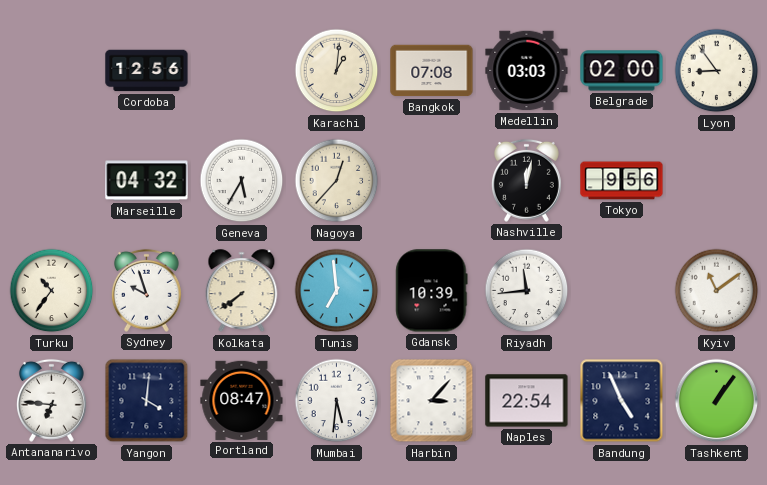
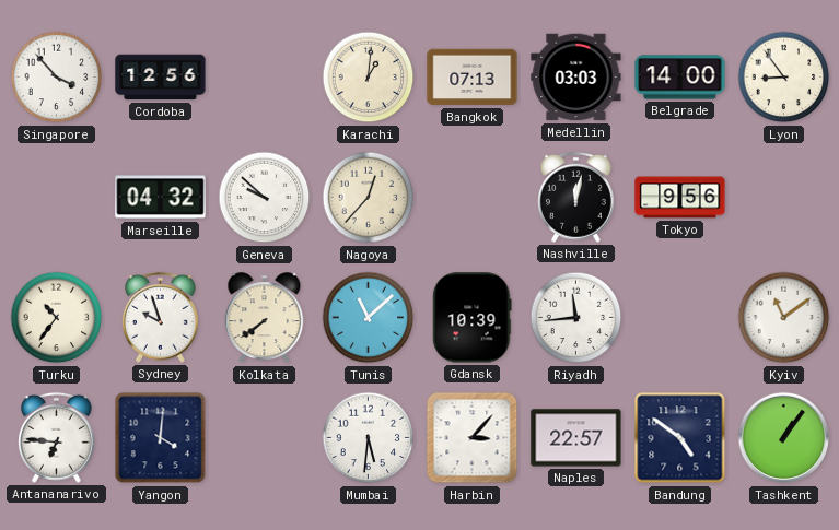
Singapore: none -> 3:53 (57, 78)
Bangkok: 07:08 -> 07:13 (473, 78)
Belgrade: 02:00 -> 14:00 (680, 78)
Geneva: 5:35 -> 9:52 (265, 198)
Tunis: 6:59 -> 11:08 (369, 318)
Portland: 08:47 -> none (242, 400)
Naples: 22:54 -> 22:57 (576, 438)
Bandung: 4:56 -> 4:51 (680, 438)
